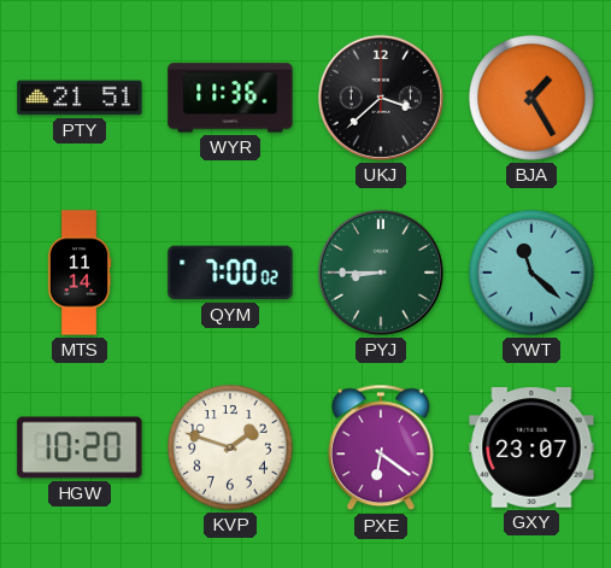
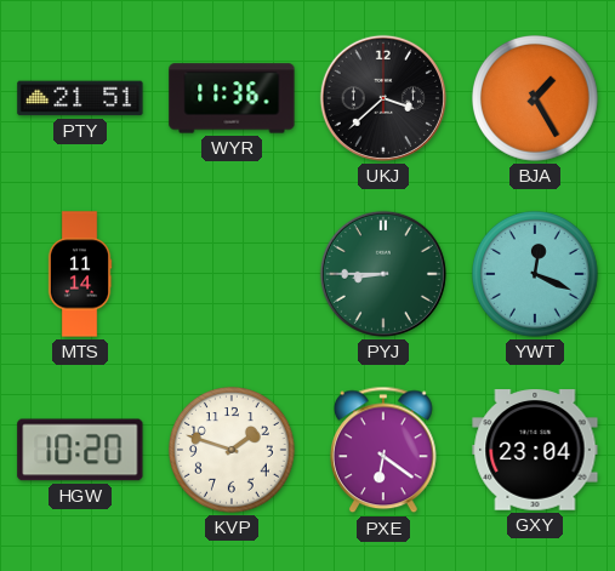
QYM: 7:00 -> none (230, 273)
YWT: 11:22 -> 12:19 (536, 275)
GXY: 23:07 -> 23:04 (535, 450)
